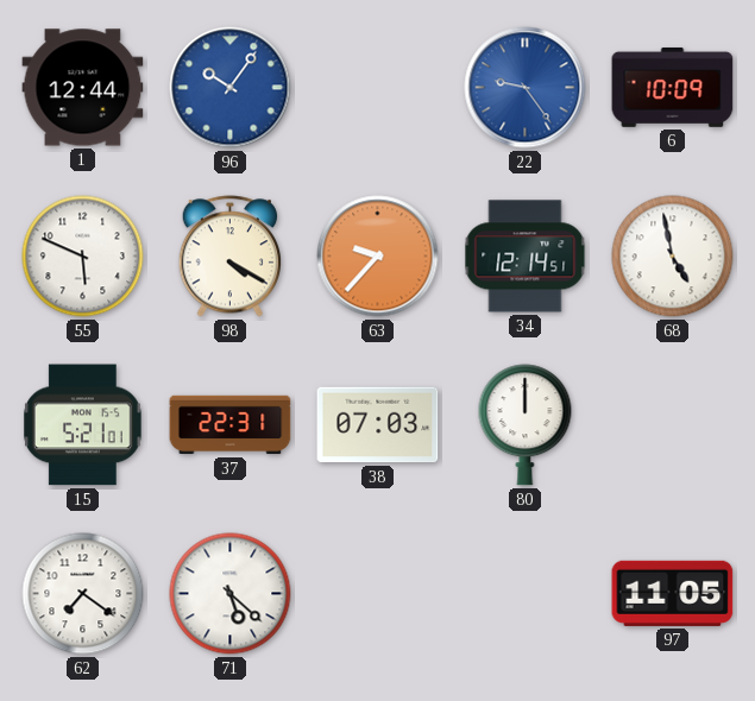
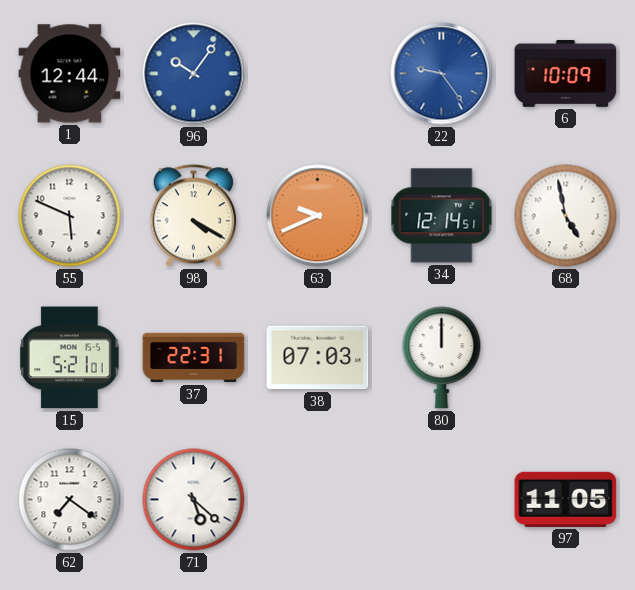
63: 9:37 -> 9:41 (318, 216)
